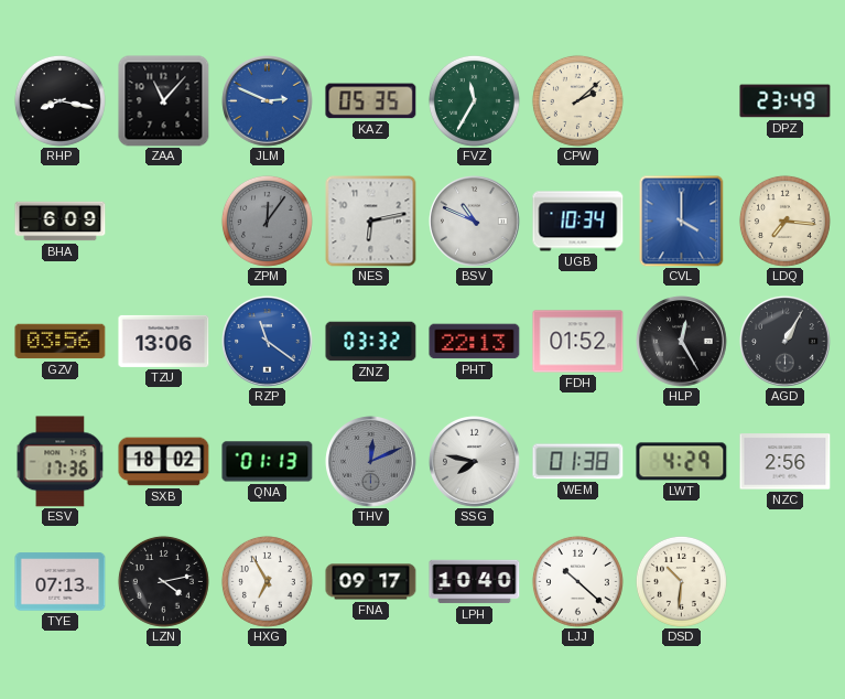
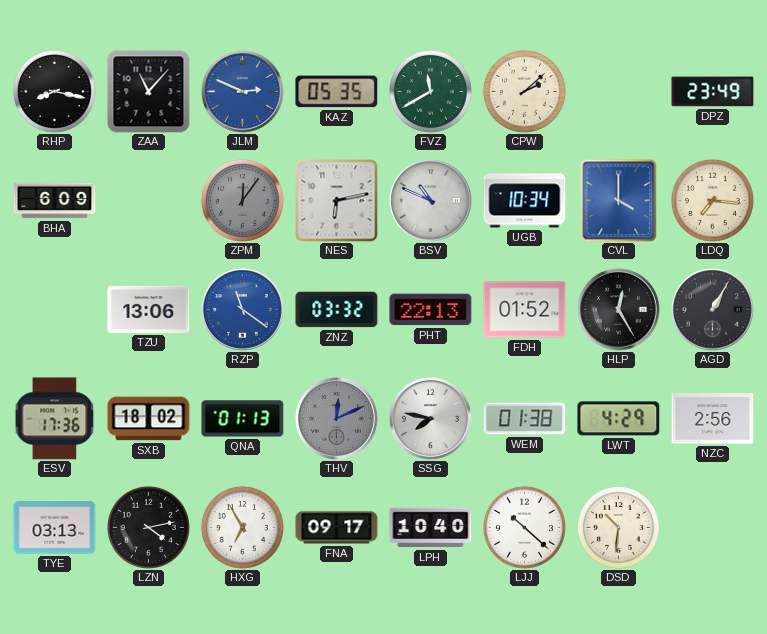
FVZ: 11:35 -> 11:40 (430, 91)
GZV: 03:56 -> none (61, 342)
TYE: 07:13 -> 03:13 (55, 528)
